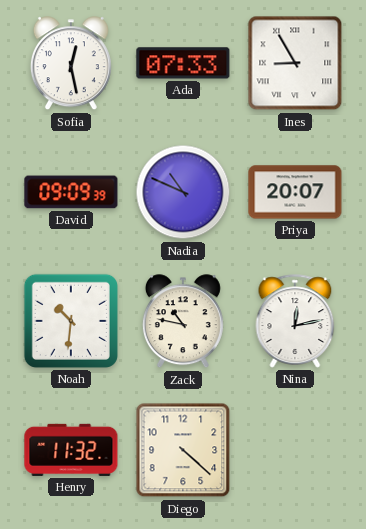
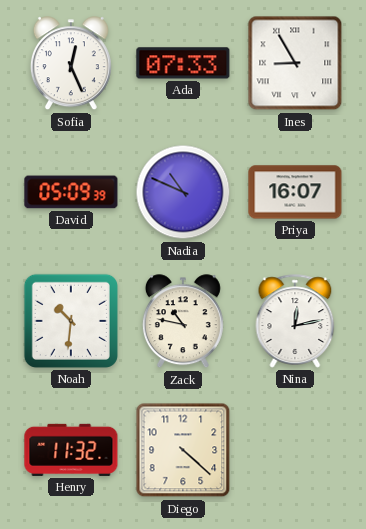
Sofia: 12:28 -> 12:26 (71, 64)
David: 09:09 -> 05:09 (71, 192)
Priya: 20:07 -> 16:07 (295, 192)
